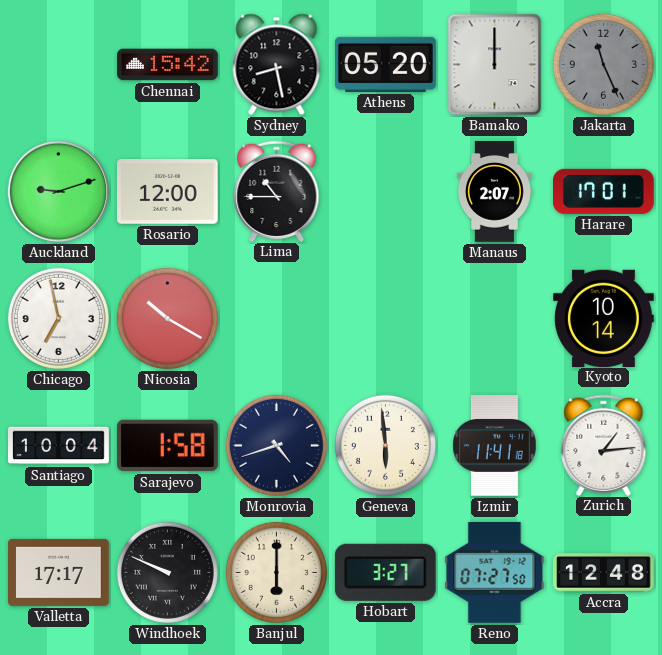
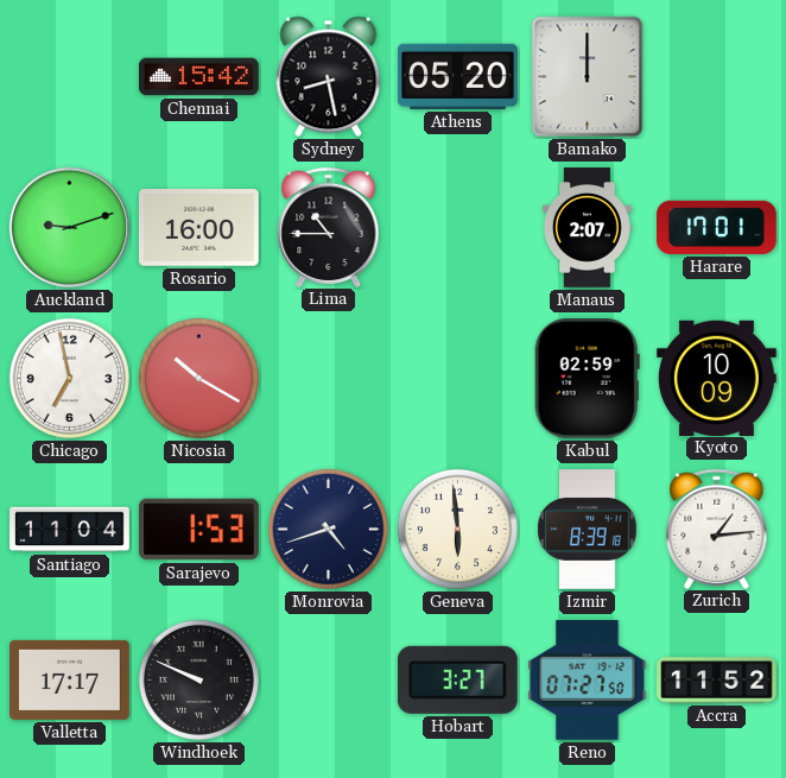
Jakarta: 11:26 -> none (603, 64)
Rosario: 12:00 -> 16:00 (199, 228)
Kabul: none -> 02:59 (587, 379)
Kyoto: 10:14 -> 10:09 (717, 378)
Santiago: 10:04 -> 11:04 (70, 530)
Sarajevo: 1:58 -> 1:53 (199, 530)
Izmir: 11:41 -> 8:39 (588, 530)
Banjul: 6:00 -> none (276, 572)
Accra: 12:48 -> 11:52 (717, 681)
